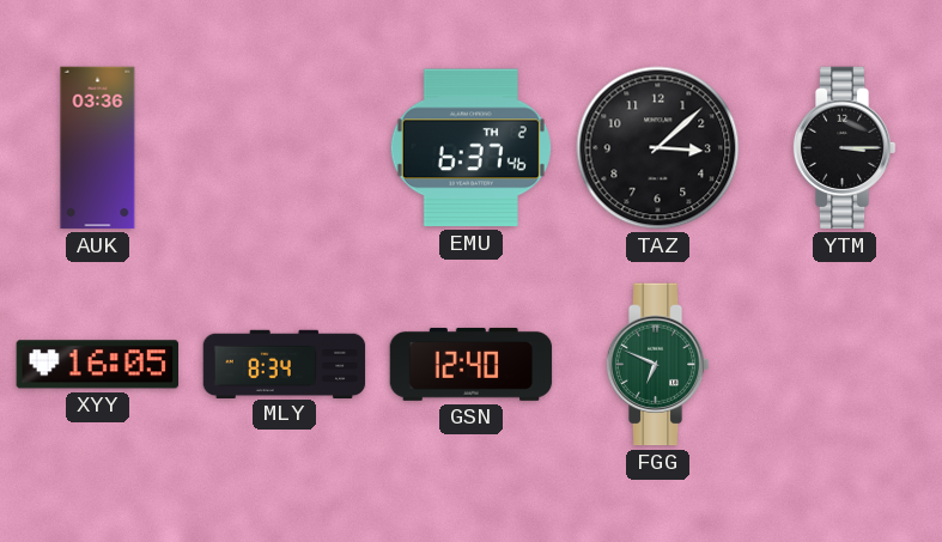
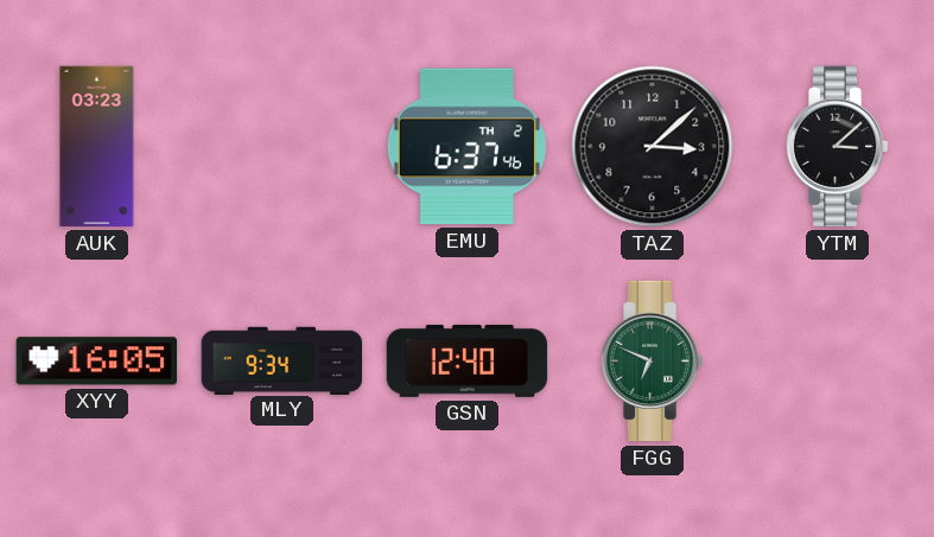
AUK: 03:36 -> 03:23 (97, 147)
YTM: 3:15 -> 3:08 (837, 147)
MLY: 8:34 -> 9:34 (282, 360)
